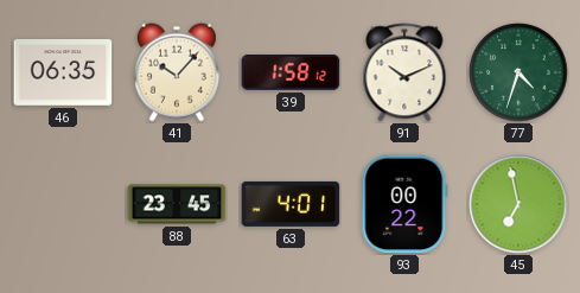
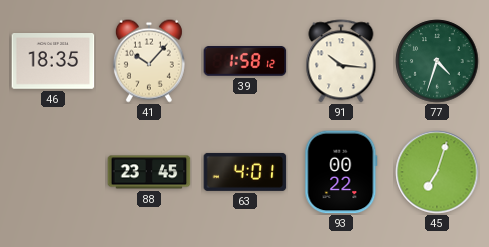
46: 06:35 -> 18:35 (53, 62)
91: 10:11 -> 10:16 (341, 61)
45: 6:58 -> 7:03 (437, 172)
